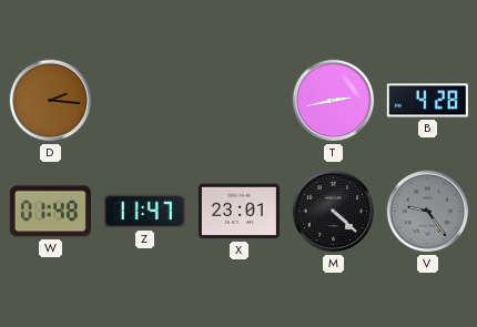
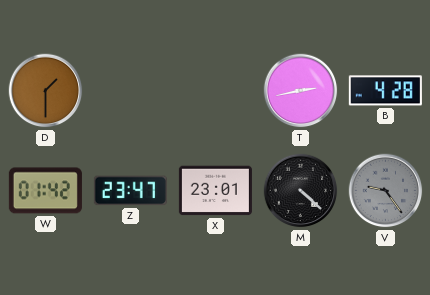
D: 2:16 -> 1:30 (46, 91)
W: 01:48 -> 01:42 (45, 191)
Z: 11:47 -> 23:47 (130, 191)
